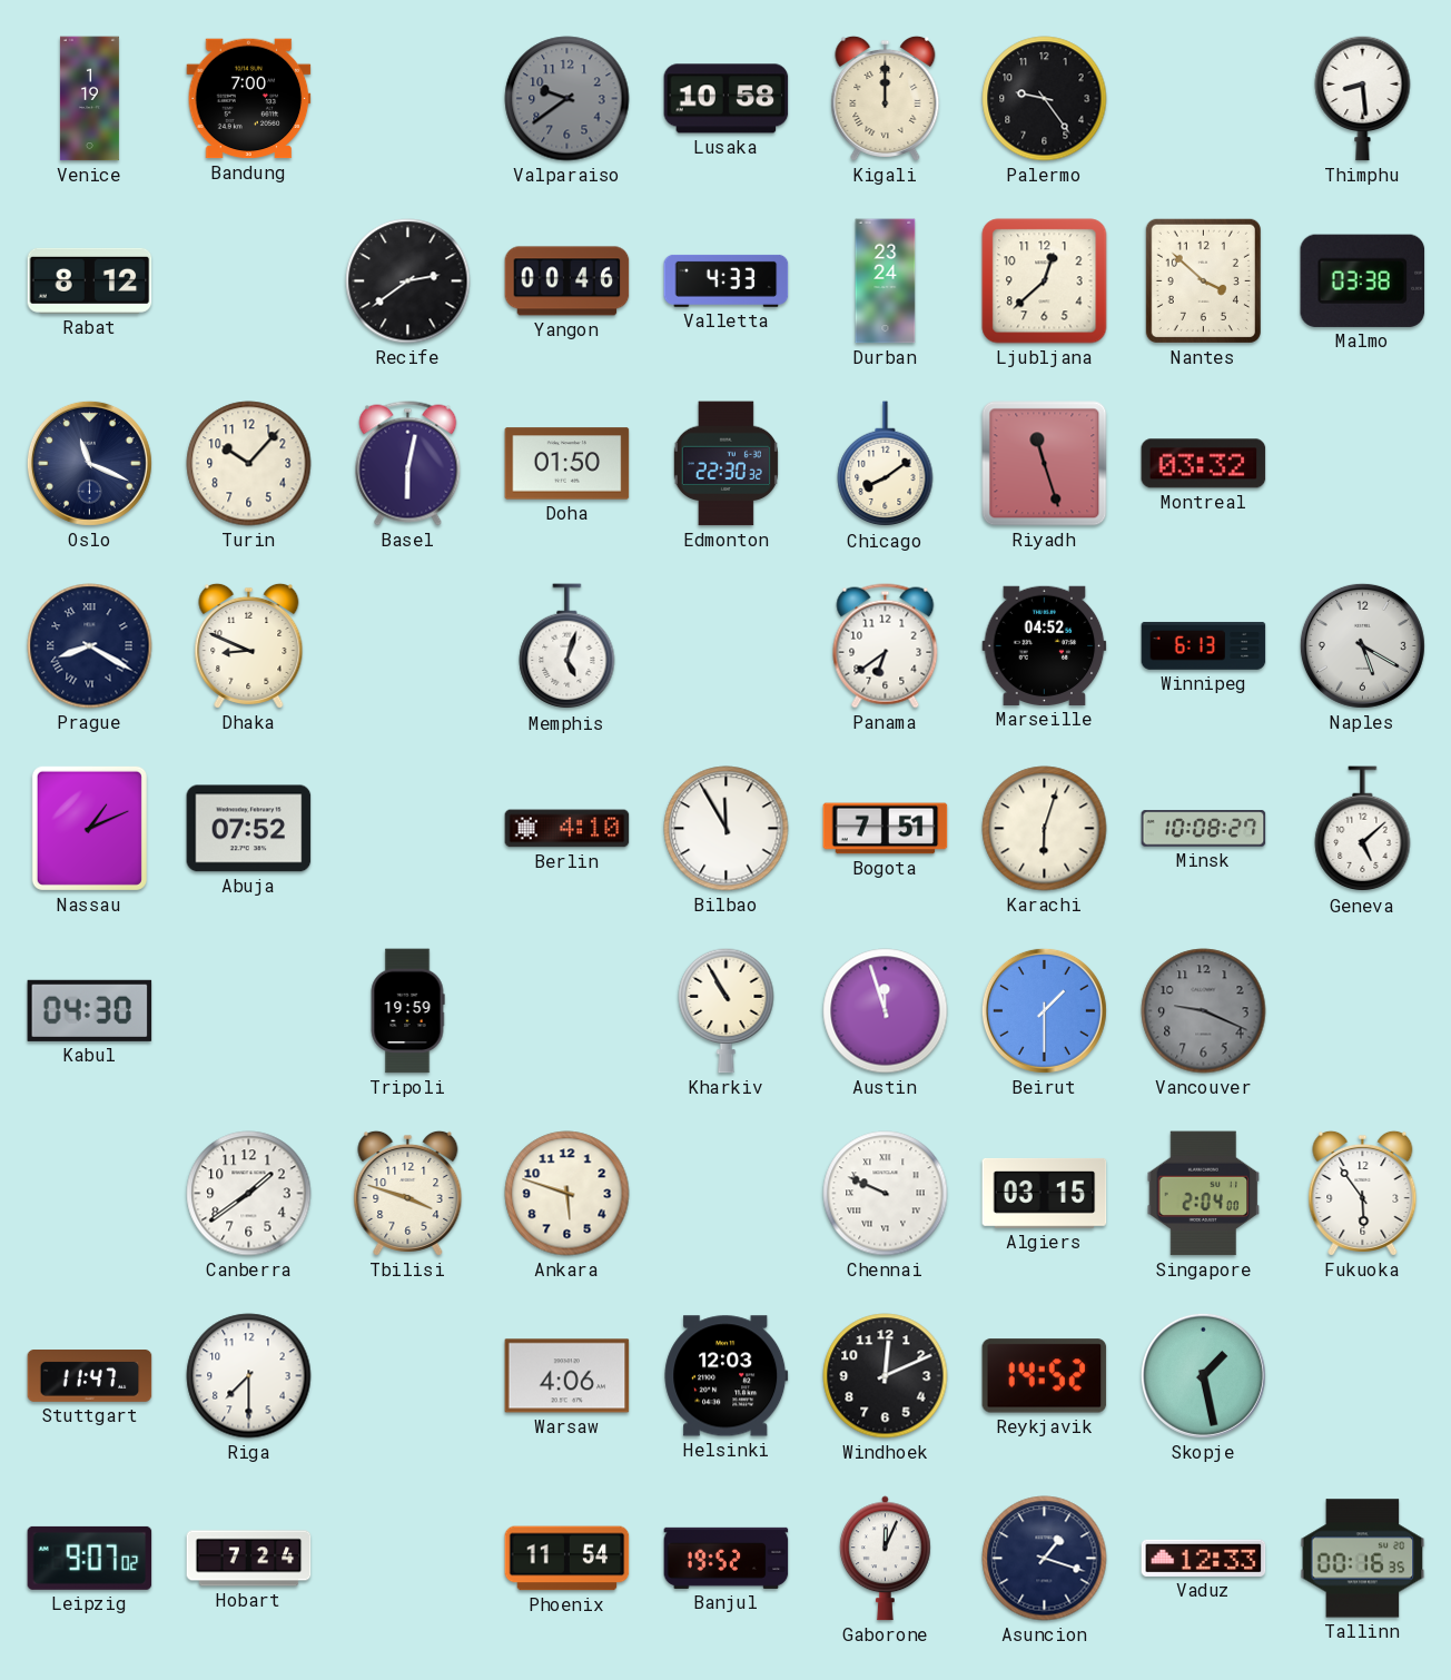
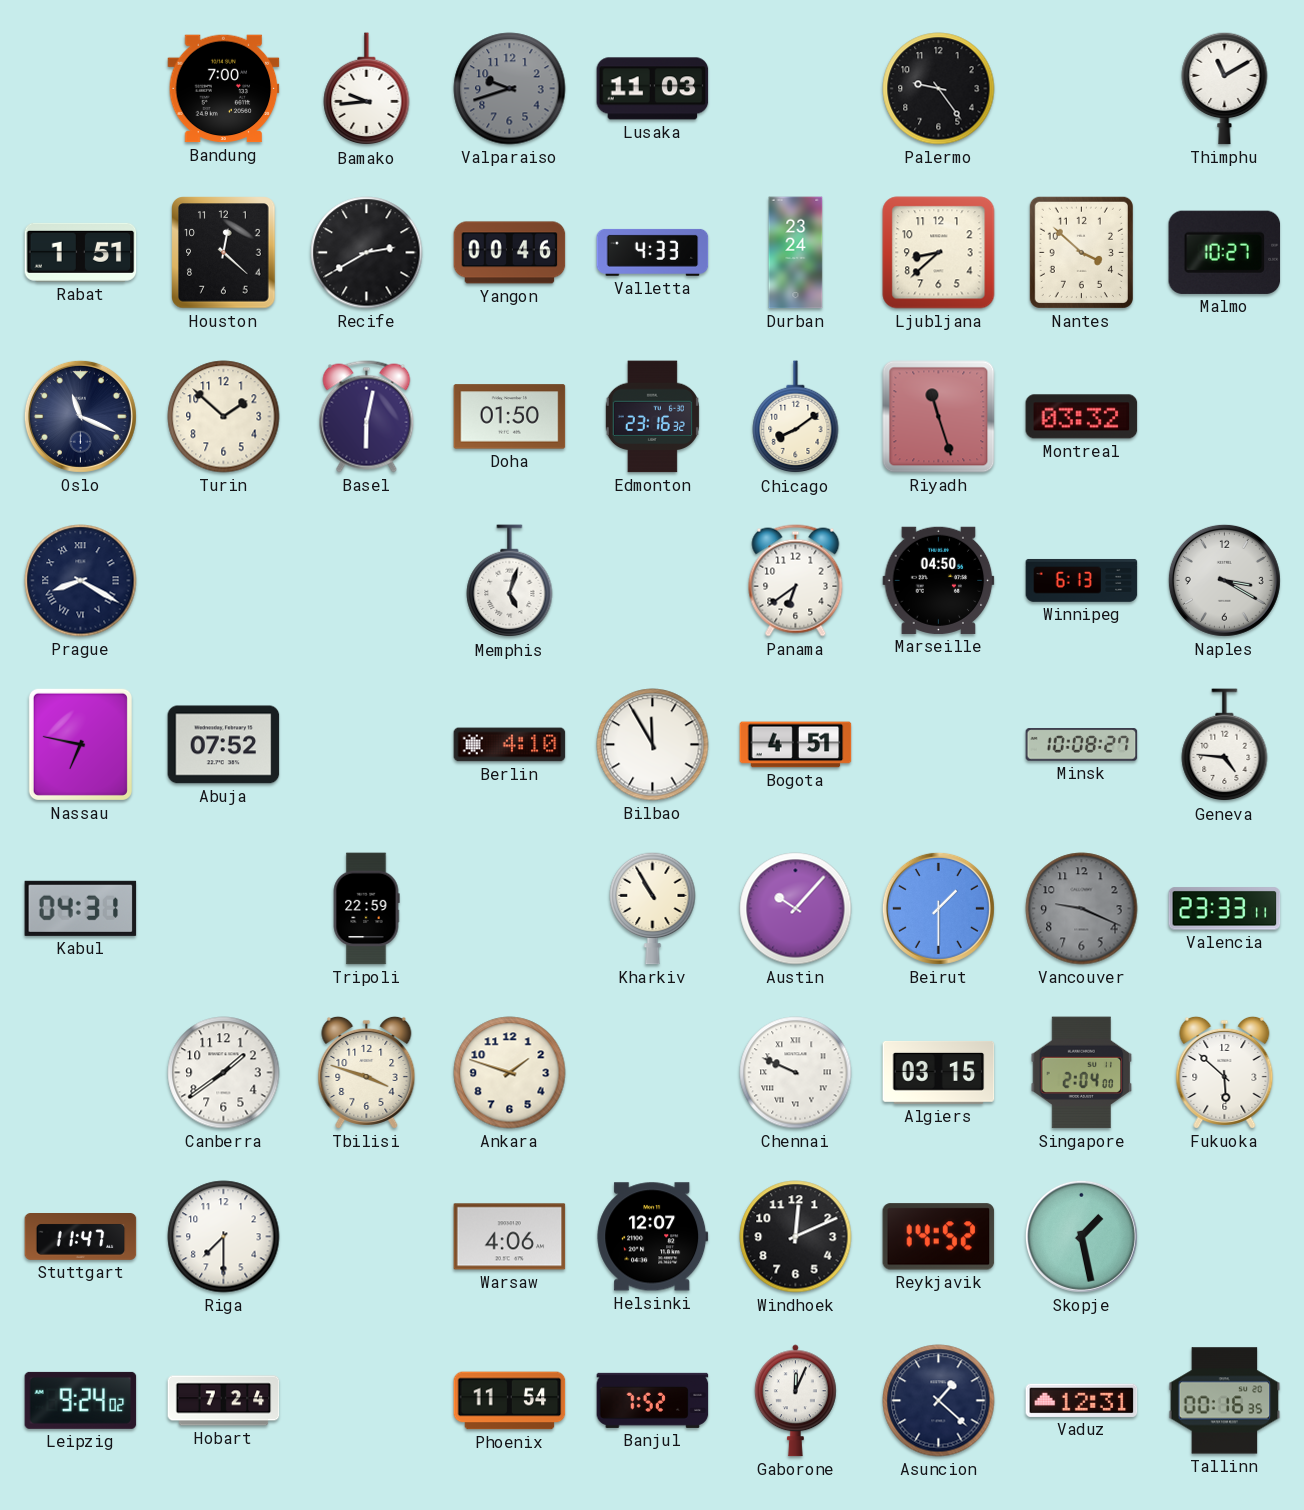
Venice: 1:19 -> none (89, 99)
Bamako: none -> 9:44 (367, 89)
Valparaiso: 9:39 -> 9:42 (510, 89)
Lusaka: 10:58 -> 11:03 (653, 89)
Kigali: 12:00 -> none (886, 98)
Thimphu: 8:29 -> 11:10 (1225, 88)
Rabat: 8:12 -> 1:51 (81, 252)
Houston: none -> 12:22 (224, 253)
Recife: 2:39 -> 2:40 (367, 253)
Ljubljana: 12:38 -> 8:38 (939, 253)
Malmo: 03:38 -> 10:27 (1225, 252)
Turin: 10:07 -> 1:52 (224, 417)
Edmonton: 22:30 -> 23:16 (652, 417)
Dhaka: 8:49 -> none (249, 645)
Marseille: 04:52 -> 04:50 (939, 580)
Naples: 5:20 -> 3:20 (1224, 580)
Nassau: 1:11 -> 6:47 (80, 744)
Bogota: 7:51 -> 4:51 (796, 745)
Karachi: 6:03 -> none (1045, 829)
Geneva: 5:08 -> 4:46 (1225, 745)
Kabul: 04:30 -> 04:31 (81, 908)
Tripoli: 19:59 -> 22:59 (366, 909)
Austin: 11:57 -> 10:07 (796, 909)
Valencia: none -> 23:33 (1225, 909)
Ankara: 5:48 -> 1:48 (510, 1073)
Fukuoka: 5:54 -> 5:52 (1225, 1072)
Helsinki: 12:03 -> 12:07 (653, 1237)
Leipzig: 9:07 -> 9:24 (81, 1400)
Banjul: 19:52 -> 7:52 (653, 1400)
Asuncion: 1:18 -> 1:22 (939, 1401)
Vaduz: 12:33 -> 12:31 (1082, 1400)
